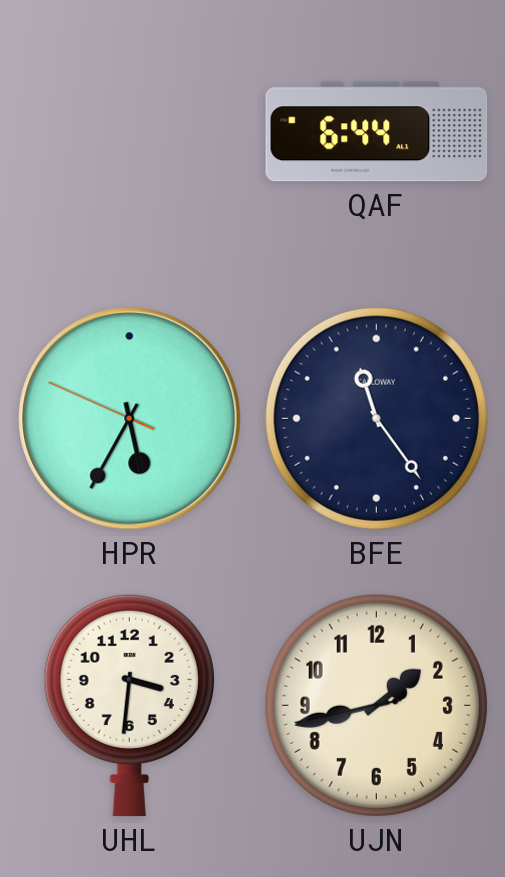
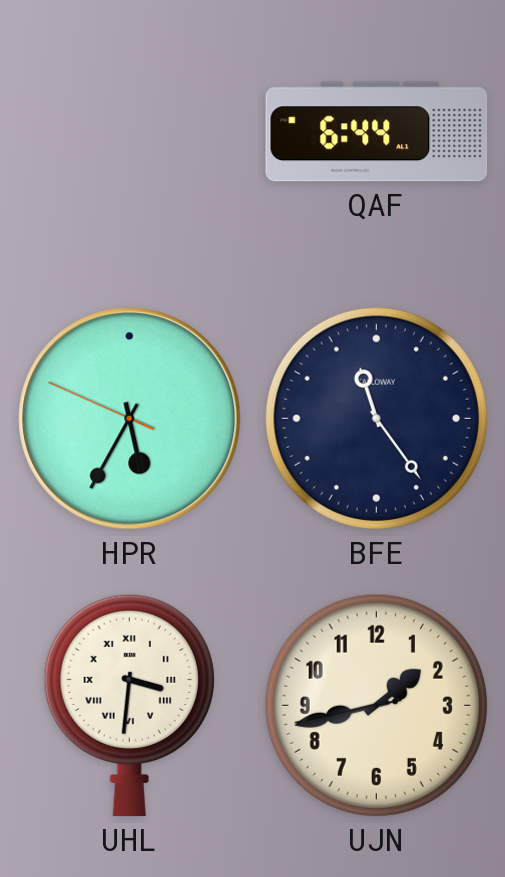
UHL numerals: Arabic -> Roman (129, 705)
